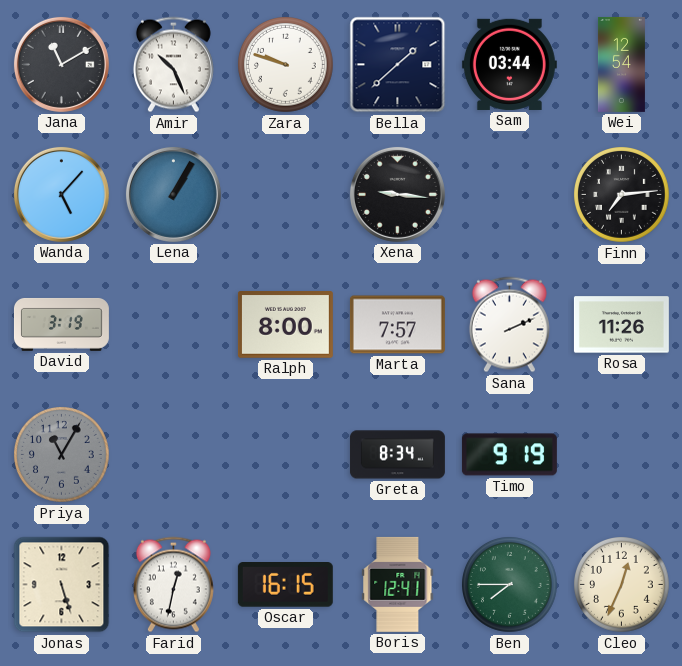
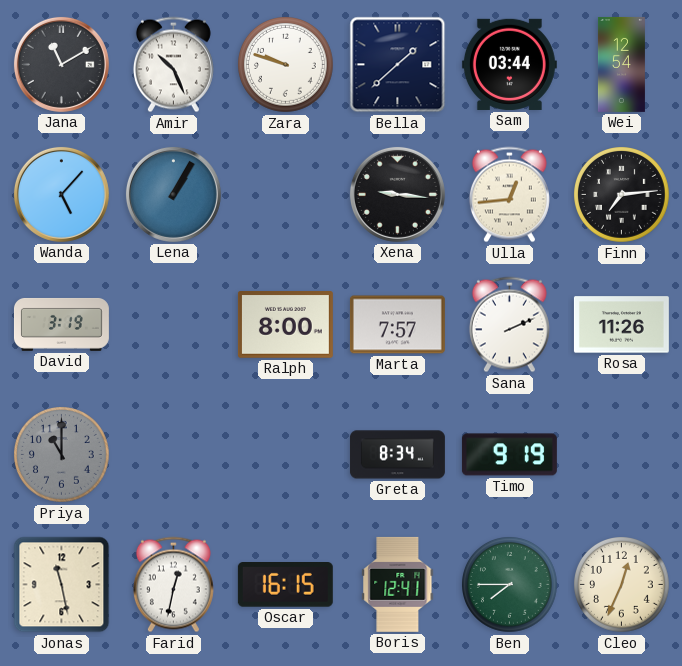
Ulla: none -> 12:44 (509, 195)
Priya: 11:05 -> 11:00 (62, 455)
Jonas: 5:27 -> 11:28 (62, 585)
